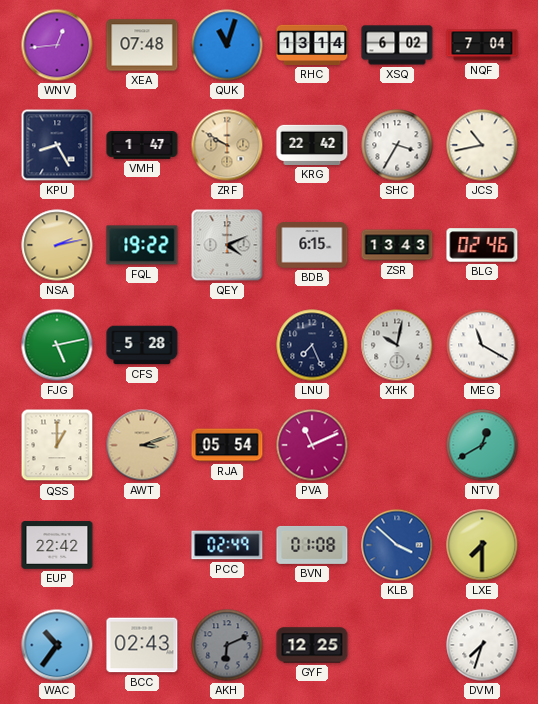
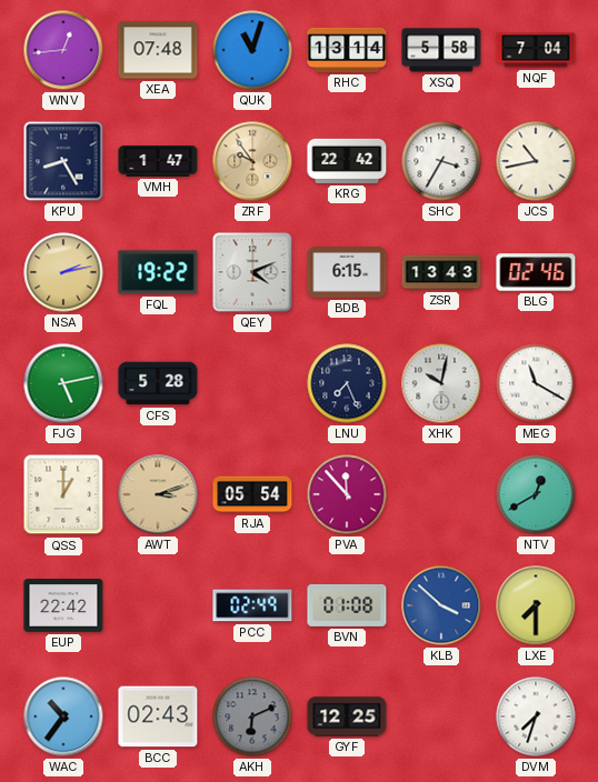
XSQ: 6:02 -> 5:58 (441, 50)
ZRF: 9:50 -> 9:54 (252, 161)
PVA: 11:11 -> 11:53 (347, 494)
